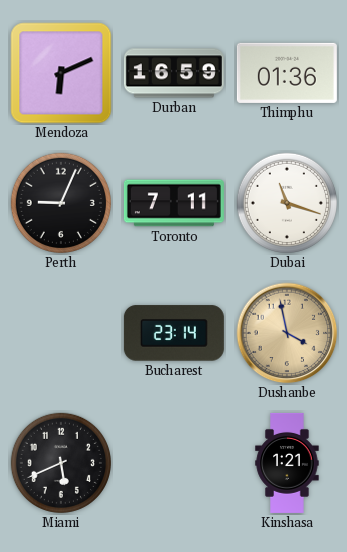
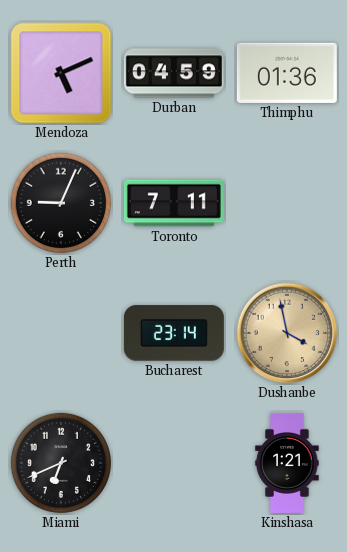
Mendoza: 6:11 -> 5:11 (61, 73)
Durban: 16:59 -> 04:59 (174, 73)
Dubai: 11:18 -> none (287, 203)
Miami: 5:41 -> 6:41 (61, 463)
